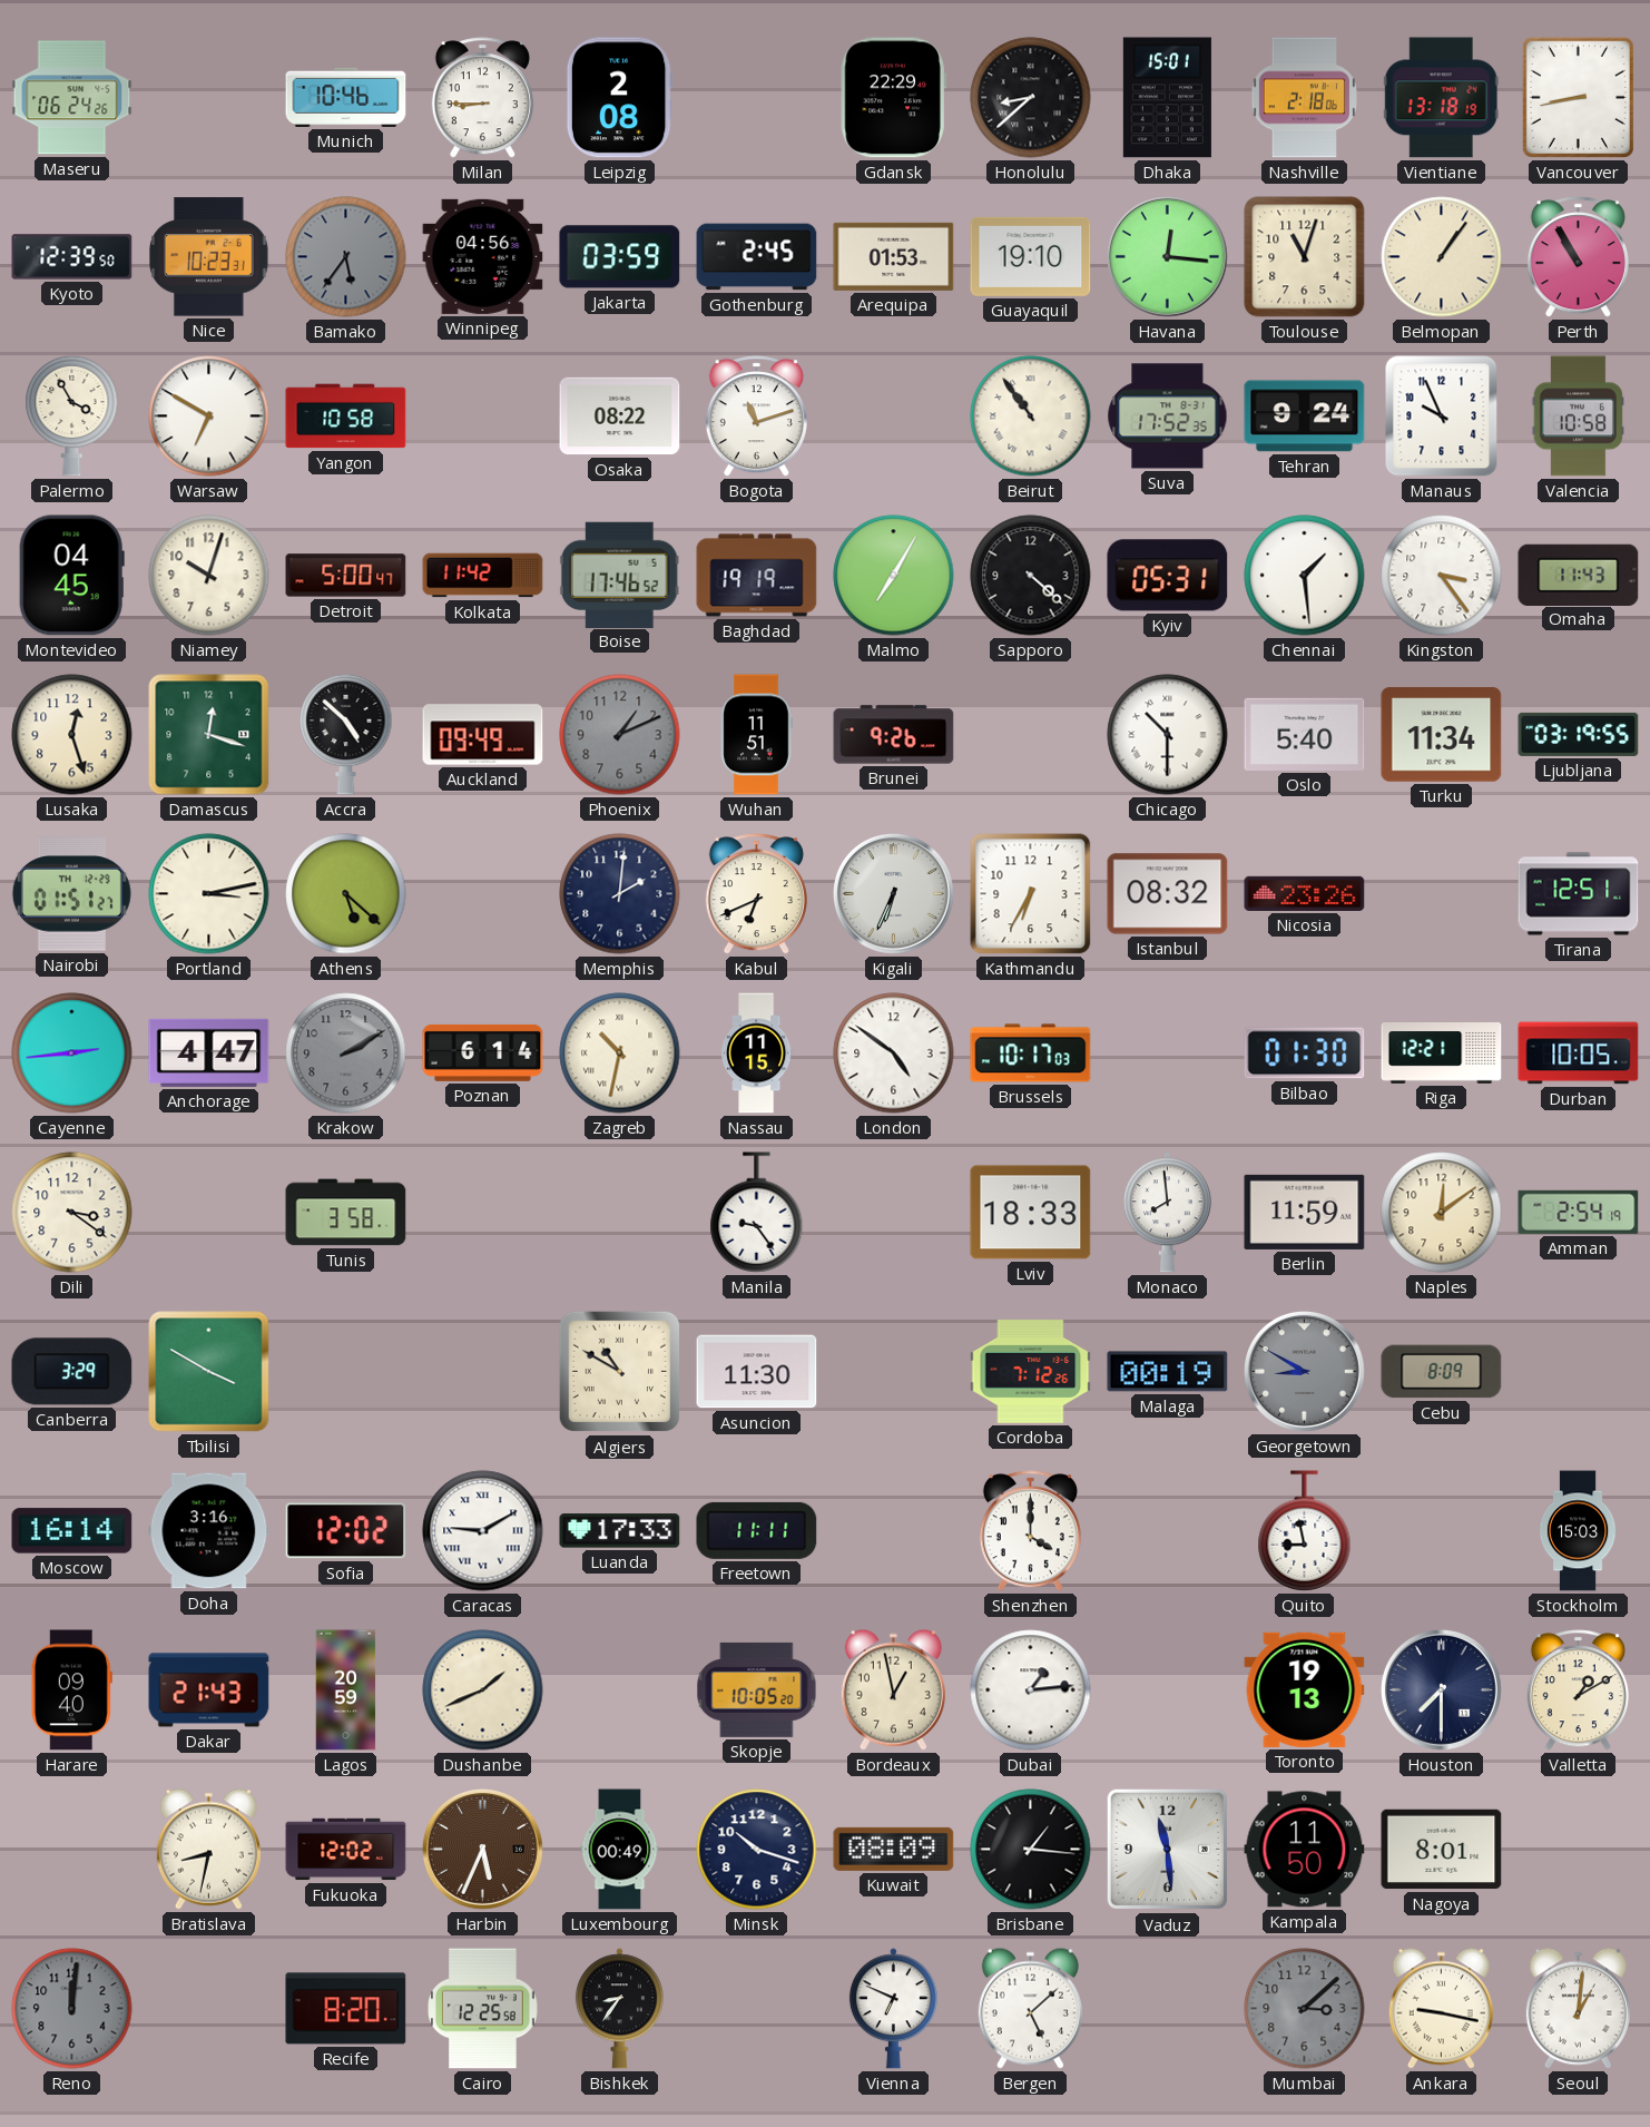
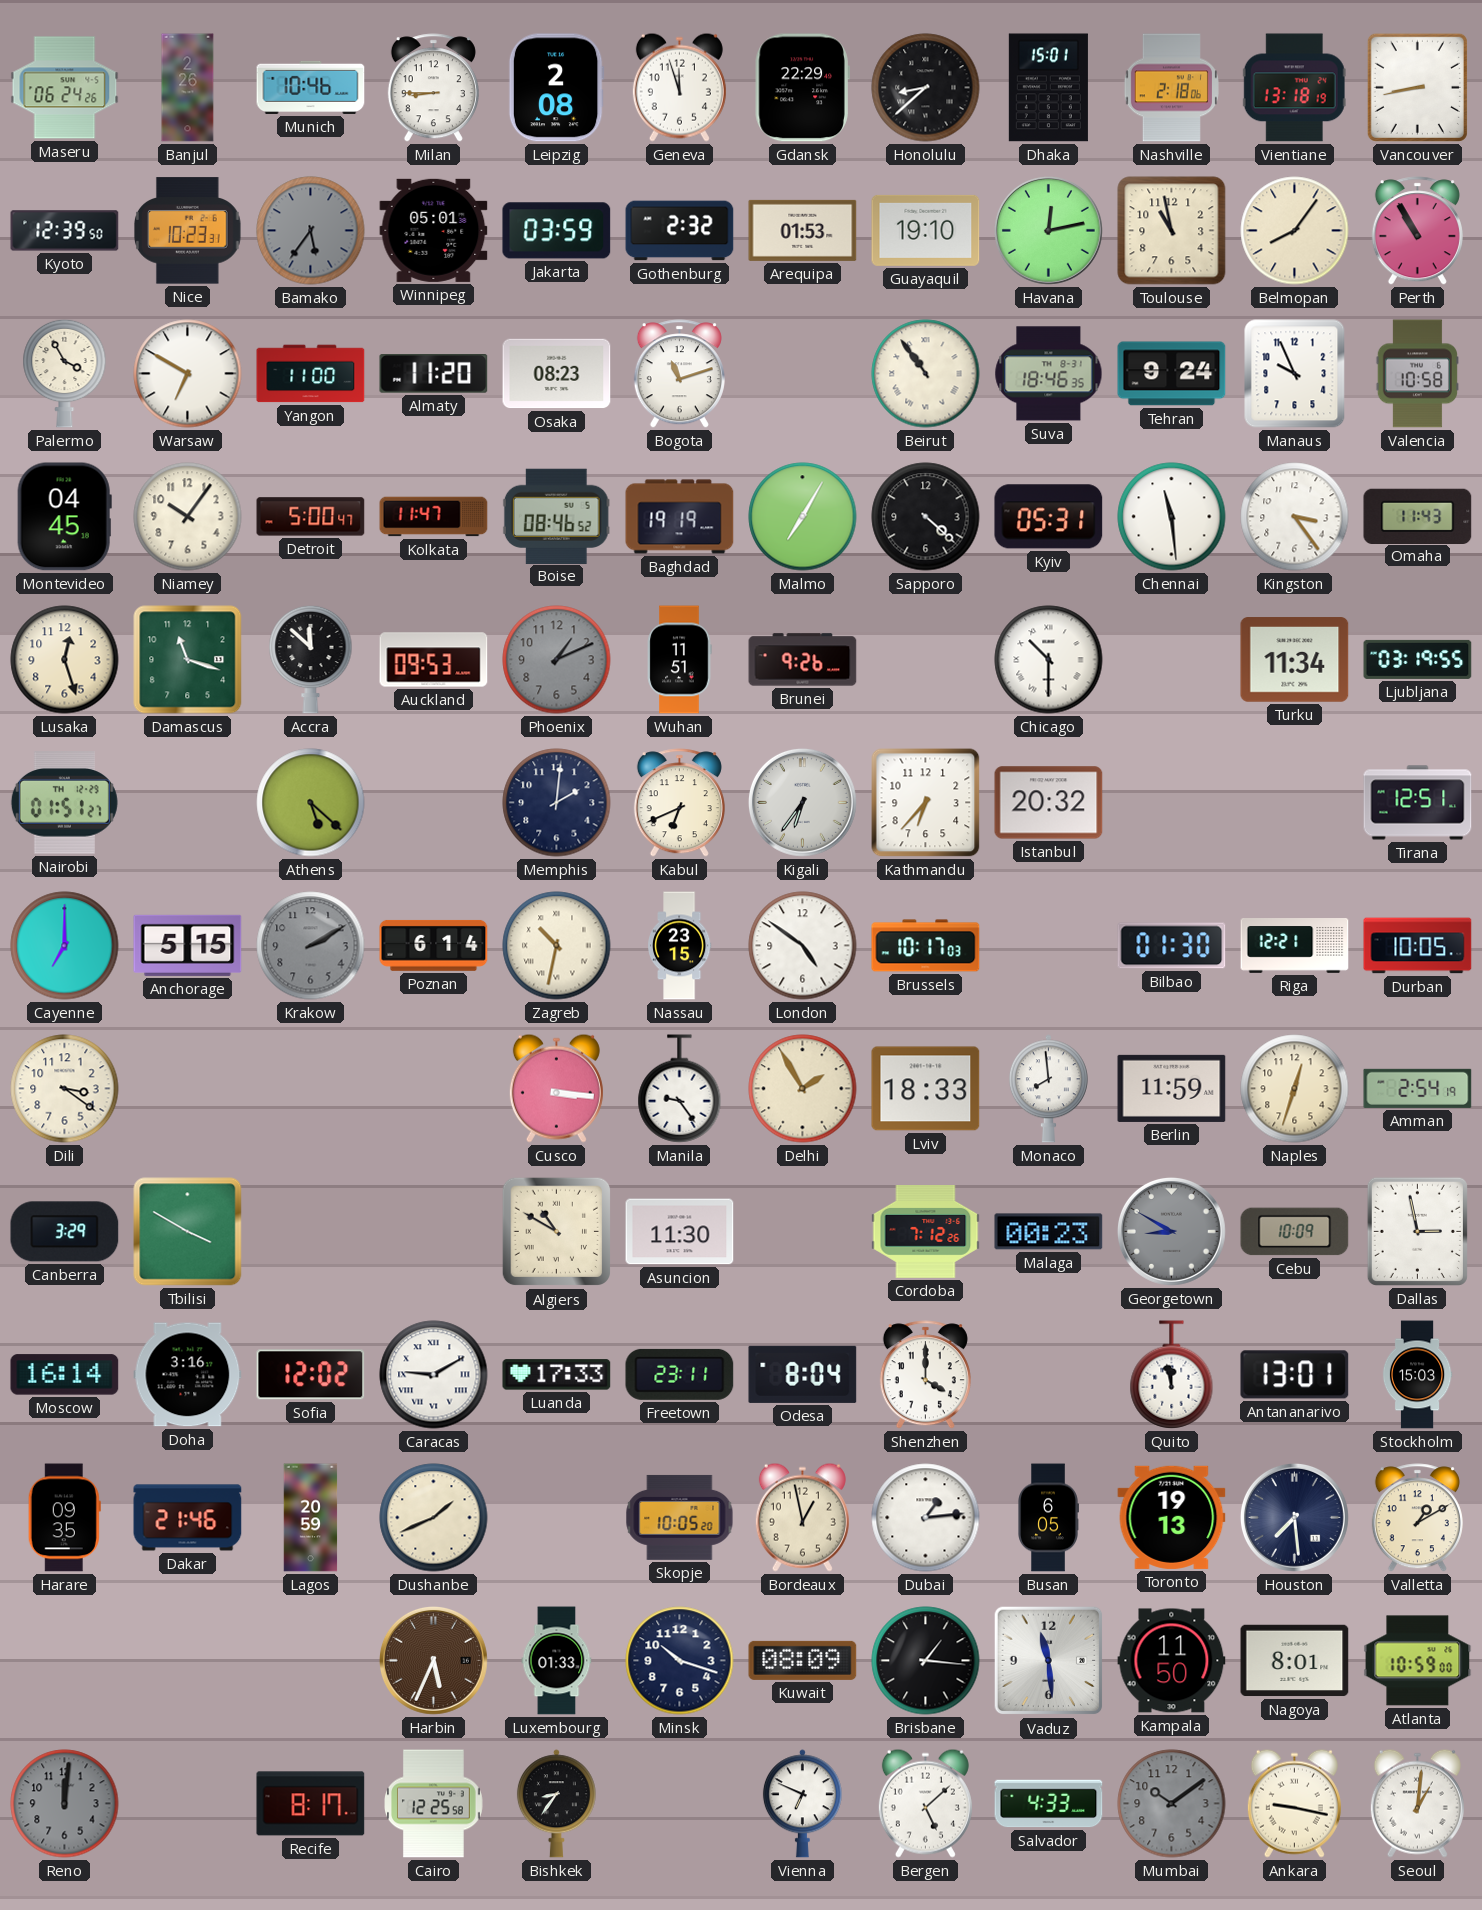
Banjul: none -> 2:26 (188, 88)
Geneva: none -> 11:57 (679, 87)
Winnipeg: 04:56 -> 05:01 (434, 230)
Gothenburg: 2:45 -> 2:32 (680, 231)
Havana: 12:16 -> 12:13 (1048, 230)
Toulouse: 11:03 -> 10:58 (1172, 231)
Belmopan: 1:06 -> 8:06 (1295, 231)
Yangon: 10:58 -> 11:00 (311, 374)
Almaty: none -> 11:20 (434, 374)
Osaka: 08:22 -> 08:23 (557, 374)
Suva: 17:52 -> 18:46 (1049, 374)
Niamey: 10:03 -> 10:06 (188, 517)
Kolkata: 11:42 -> 11:47 (434, 517)
Boise: 17:46 -> 08:46 (556, 516)
Chennai: 1:29 -> 11:29 (1172, 517)
Damascus: 12:18 -> 11:18 (188, 660)
Accra: 4:52 -> 11:52 (311, 659)
Auckland: 09:49 -> 09:53 (434, 660)
Oslo: 5:40 -> none (1305, 734)
Portland: 3:13 -> none (209, 894)
Kigali: 6:34 -> 6:36 (802, 802)
Kathmandu: 6:35 -> 6:37 (926, 803)
Istanbul: 08:32 -> 20:32 (1049, 803)
Nicosia: 23:26 -> none (1305, 893)
Cayenne: 2:44 -> 7:00 (65, 946)
Anchorage: 4:47 -> 5:15 (188, 945)
Nassau: 11:15 -> 23:15 (680, 946)
Tunis: 3:58 -> none (346, 1213)
Cusco: none -> 3:16 (556, 1088)
Delhi: none -> 1:55 (803, 1089)
Naples: 12:09 -> 12:33 (1295, 1089)
Malaga: 00:19 -> 00:23 (1049, 1232)
Cebu: 8:09 -> 10:09 (1295, 1232)
Dallas: none -> 2:58 (1417, 1231)
Freetown: 11:11 -> 23:11 (680, 1374)
Odesa: none -> 8:04 (803, 1374)
Quito: 8:58 -> 11:58 (1172, 1375)
Antananarivo: none -> 13:01 (1295, 1375)
Harare: 09:40 -> 09:35 (64, 1518)
Dakar: 21:43 -> 21:46 (188, 1518)
Busan: none -> 6:05 (1048, 1518)
Houston: 7:30 -> 7:29 (1294, 1517)
Bratislava: 8:32 -> none (208, 1849)
Fukuoka: 12:02 -> none (346, 1850)
Luxembourg: 00:49 -> 01:33 (557, 1661)
Atlanta: none -> 10:59 (1418, 1661)
Recife: 8:20 -> 8:17 (311, 1804)
Salvador: none -> 4:33 (1049, 1804)
Mumbai: 3:08 -> 10:09 (1172, 1804)
